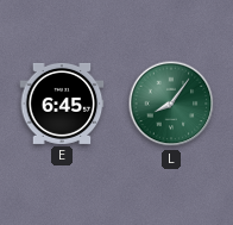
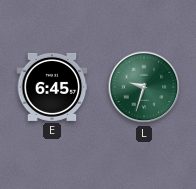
L: 8:06 -> 9:33 (144, 87)
